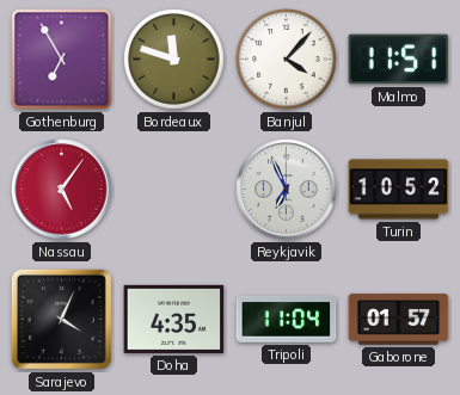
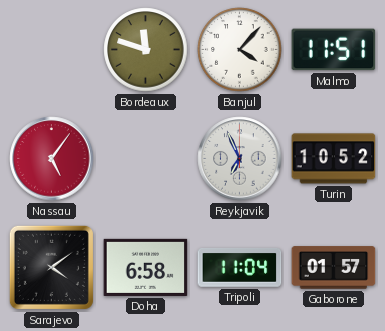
Gothenburg: 6:55 -> none (62, 60)
Sarajevo: 4:04 -> 4:09 (51, 267)
Doha: 4:35 -> 6:58 (146, 267)
